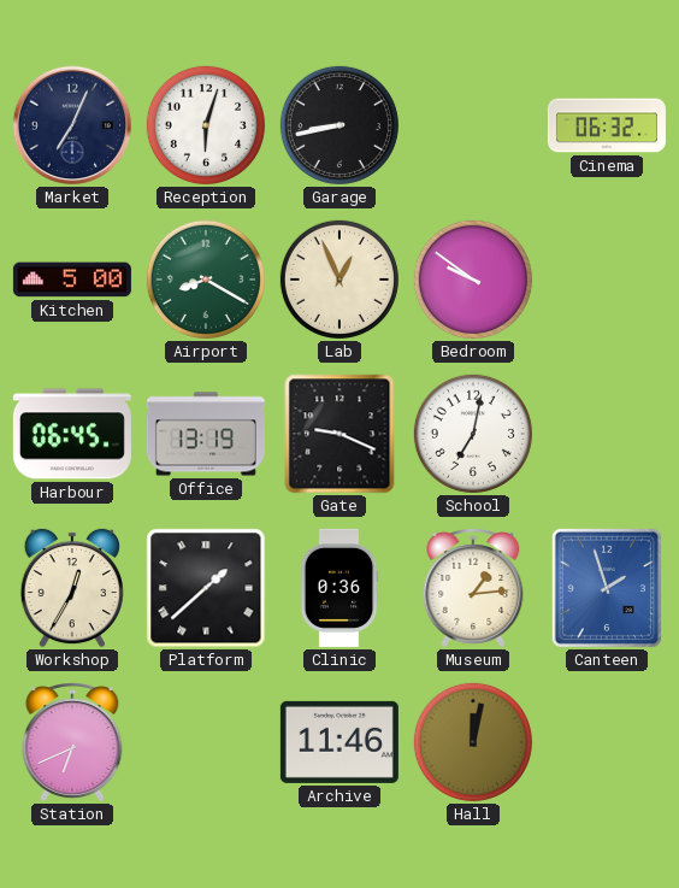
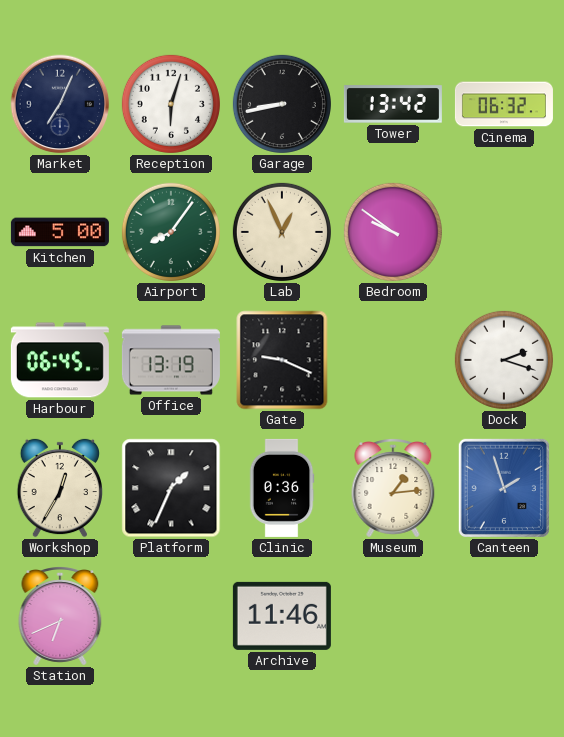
Tower: none -> 13:42 (393, 104)
Airport: 8:20 -> 8:06 (171, 232)
School: 7:02 -> none (473, 434)
Dock: none -> 2:18 (504, 360)
Platform: 1:38 -> 1:34 (171, 488)
Hall: 12:02 -> none (473, 742)
